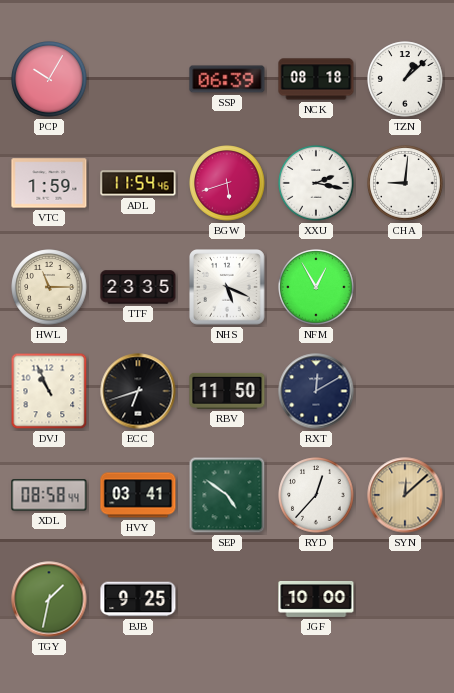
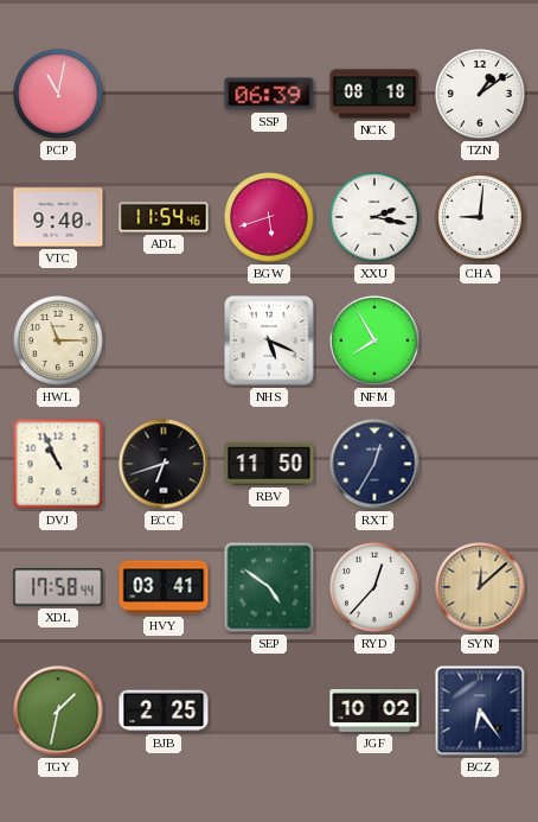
PCP: 10:05 -> 11:02 (58, 94)
TZN: 1:08 -> 1:09 (480, 94)
VTC: 1:59 -> 9:40 (58, 217)
TTF: 23:35 -> none (138, 287)
NFM: 12:55 -> 7:55 (374, 340)
RXT: 12:10 -> 12:35 (374, 464)
XDL: 08:58 -> 17:58 (58, 587)
BJB: 9:25 -> 2:25 (164, 711)
JGF: 10:00 -> 10:02 (374, 711)
BCZ: none -> 6:24 (480, 711)
